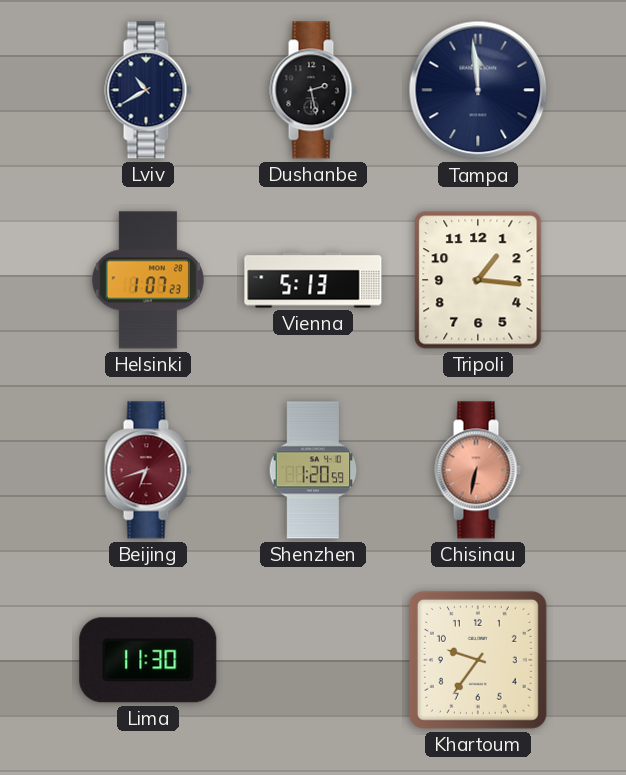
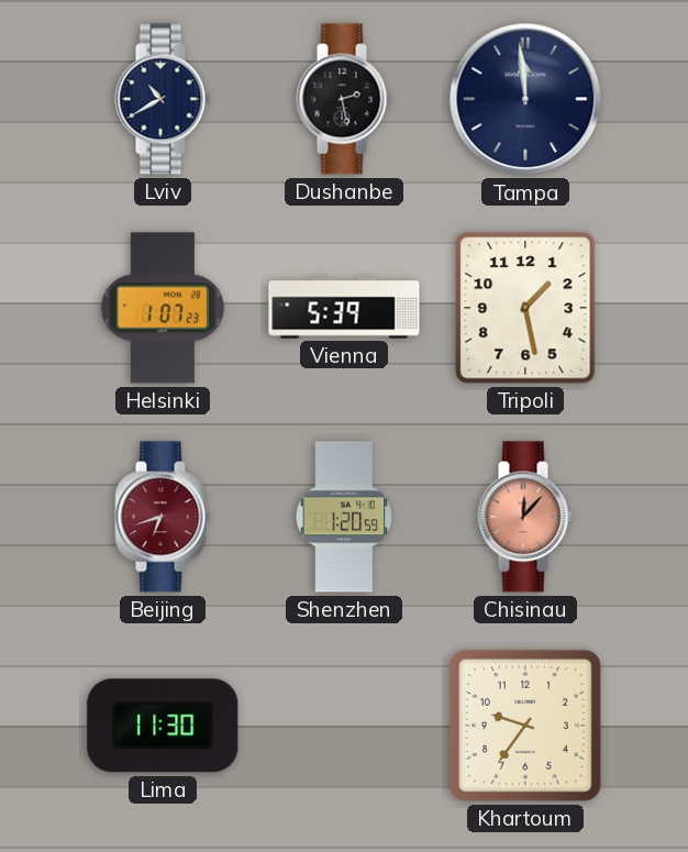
Vienna: 5:13 -> 5:39 (344, 308)
Tripoli: 1:16 -> 1:28 (525, 308)
Chisinau: 6:32 -> 12:07 (525, 517)
